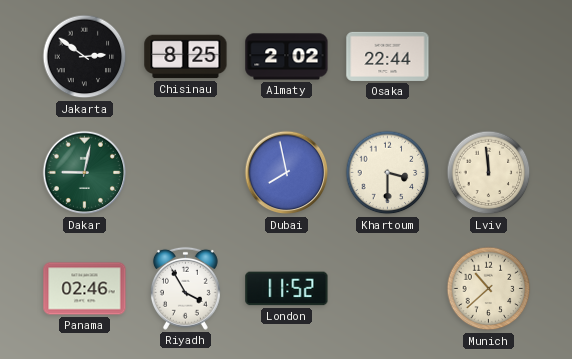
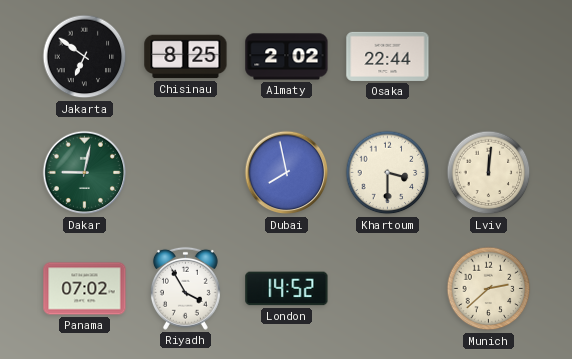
Jakarta: 2:51 -> 6:51 (85, 57)
Lviv: 11:59 -> 12:01 (489, 173)
Panama: 02:46 -> 07:02 (85, 289)
London: 11:52 -> 14:52 (287, 289)
Munich: 10:38 -> 2:38 (489, 289)
